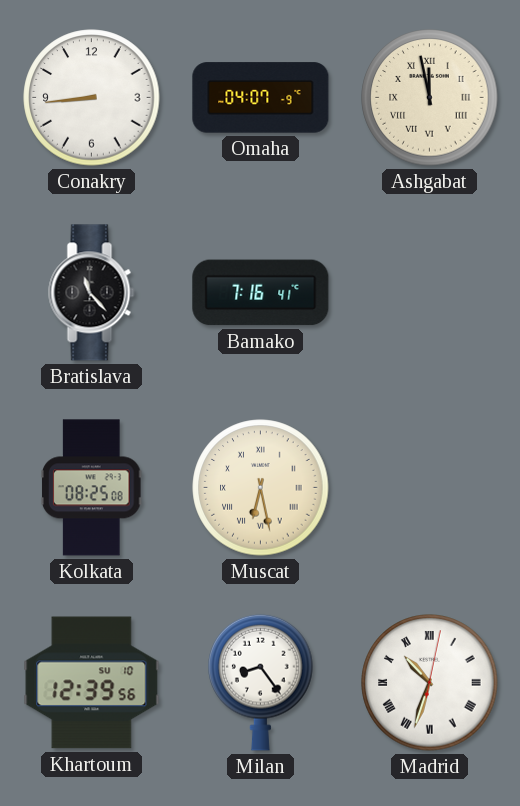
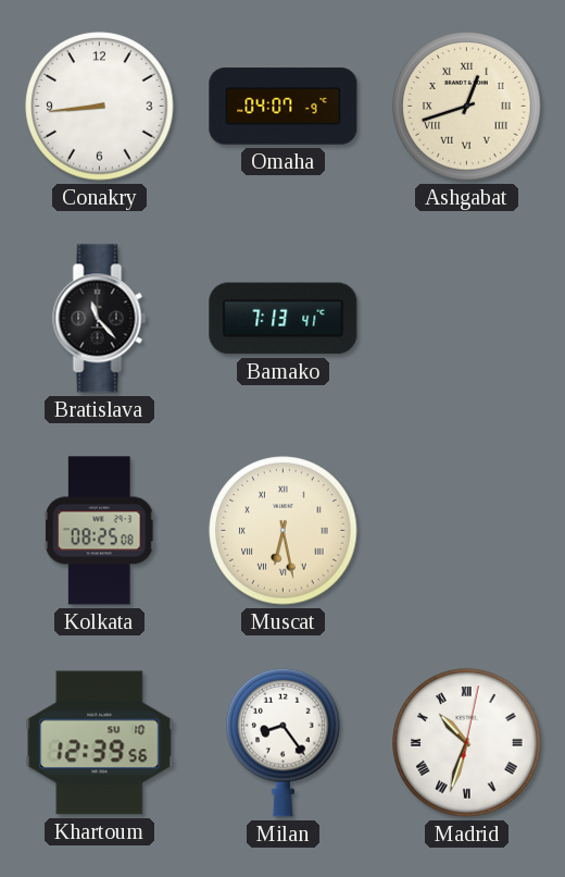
Ashgabat: 11:58 -> 12:42 (467, 107)
Bamako: 7:16 -> 7:13 (284, 319)
